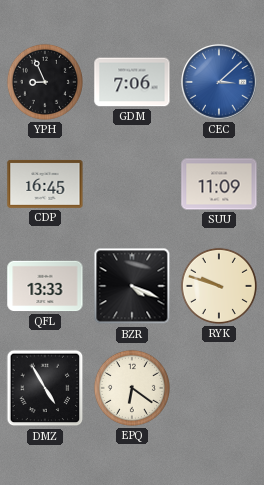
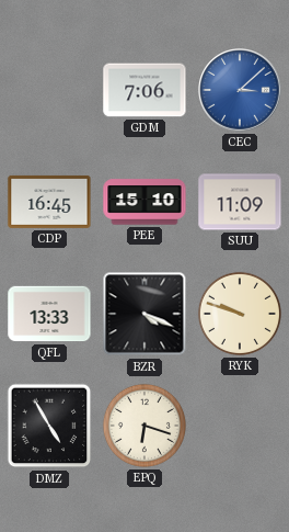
YPH: 8:56 -> none (45, 82)
PEE: none -> 15:10 (144, 202)
EPQ: 6:21 -> 6:18 (144, 426)
